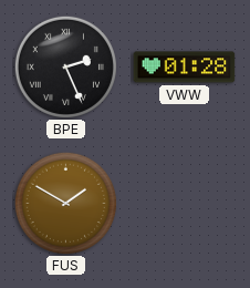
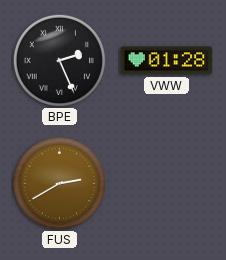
FUS: 1:50 -> 2:40 (59, 183)
